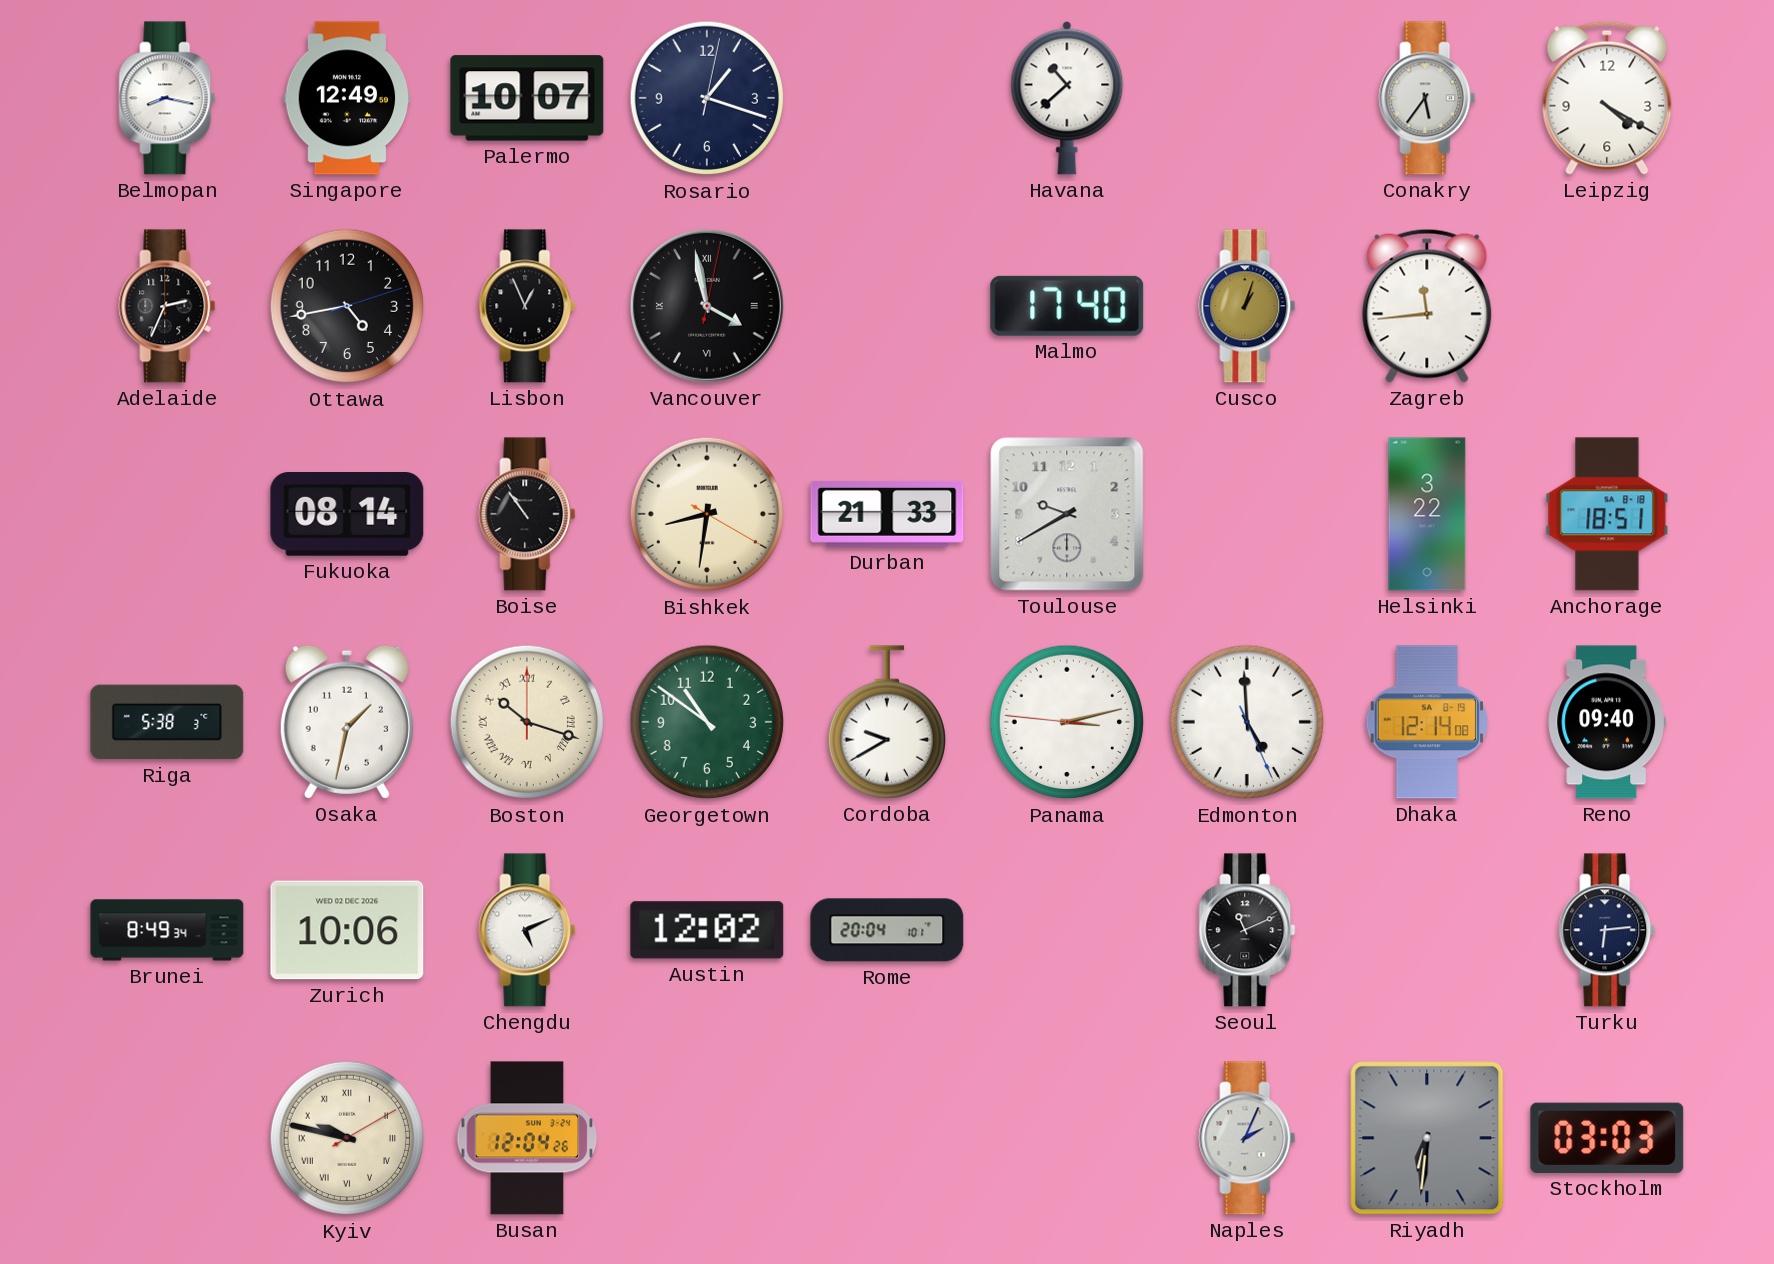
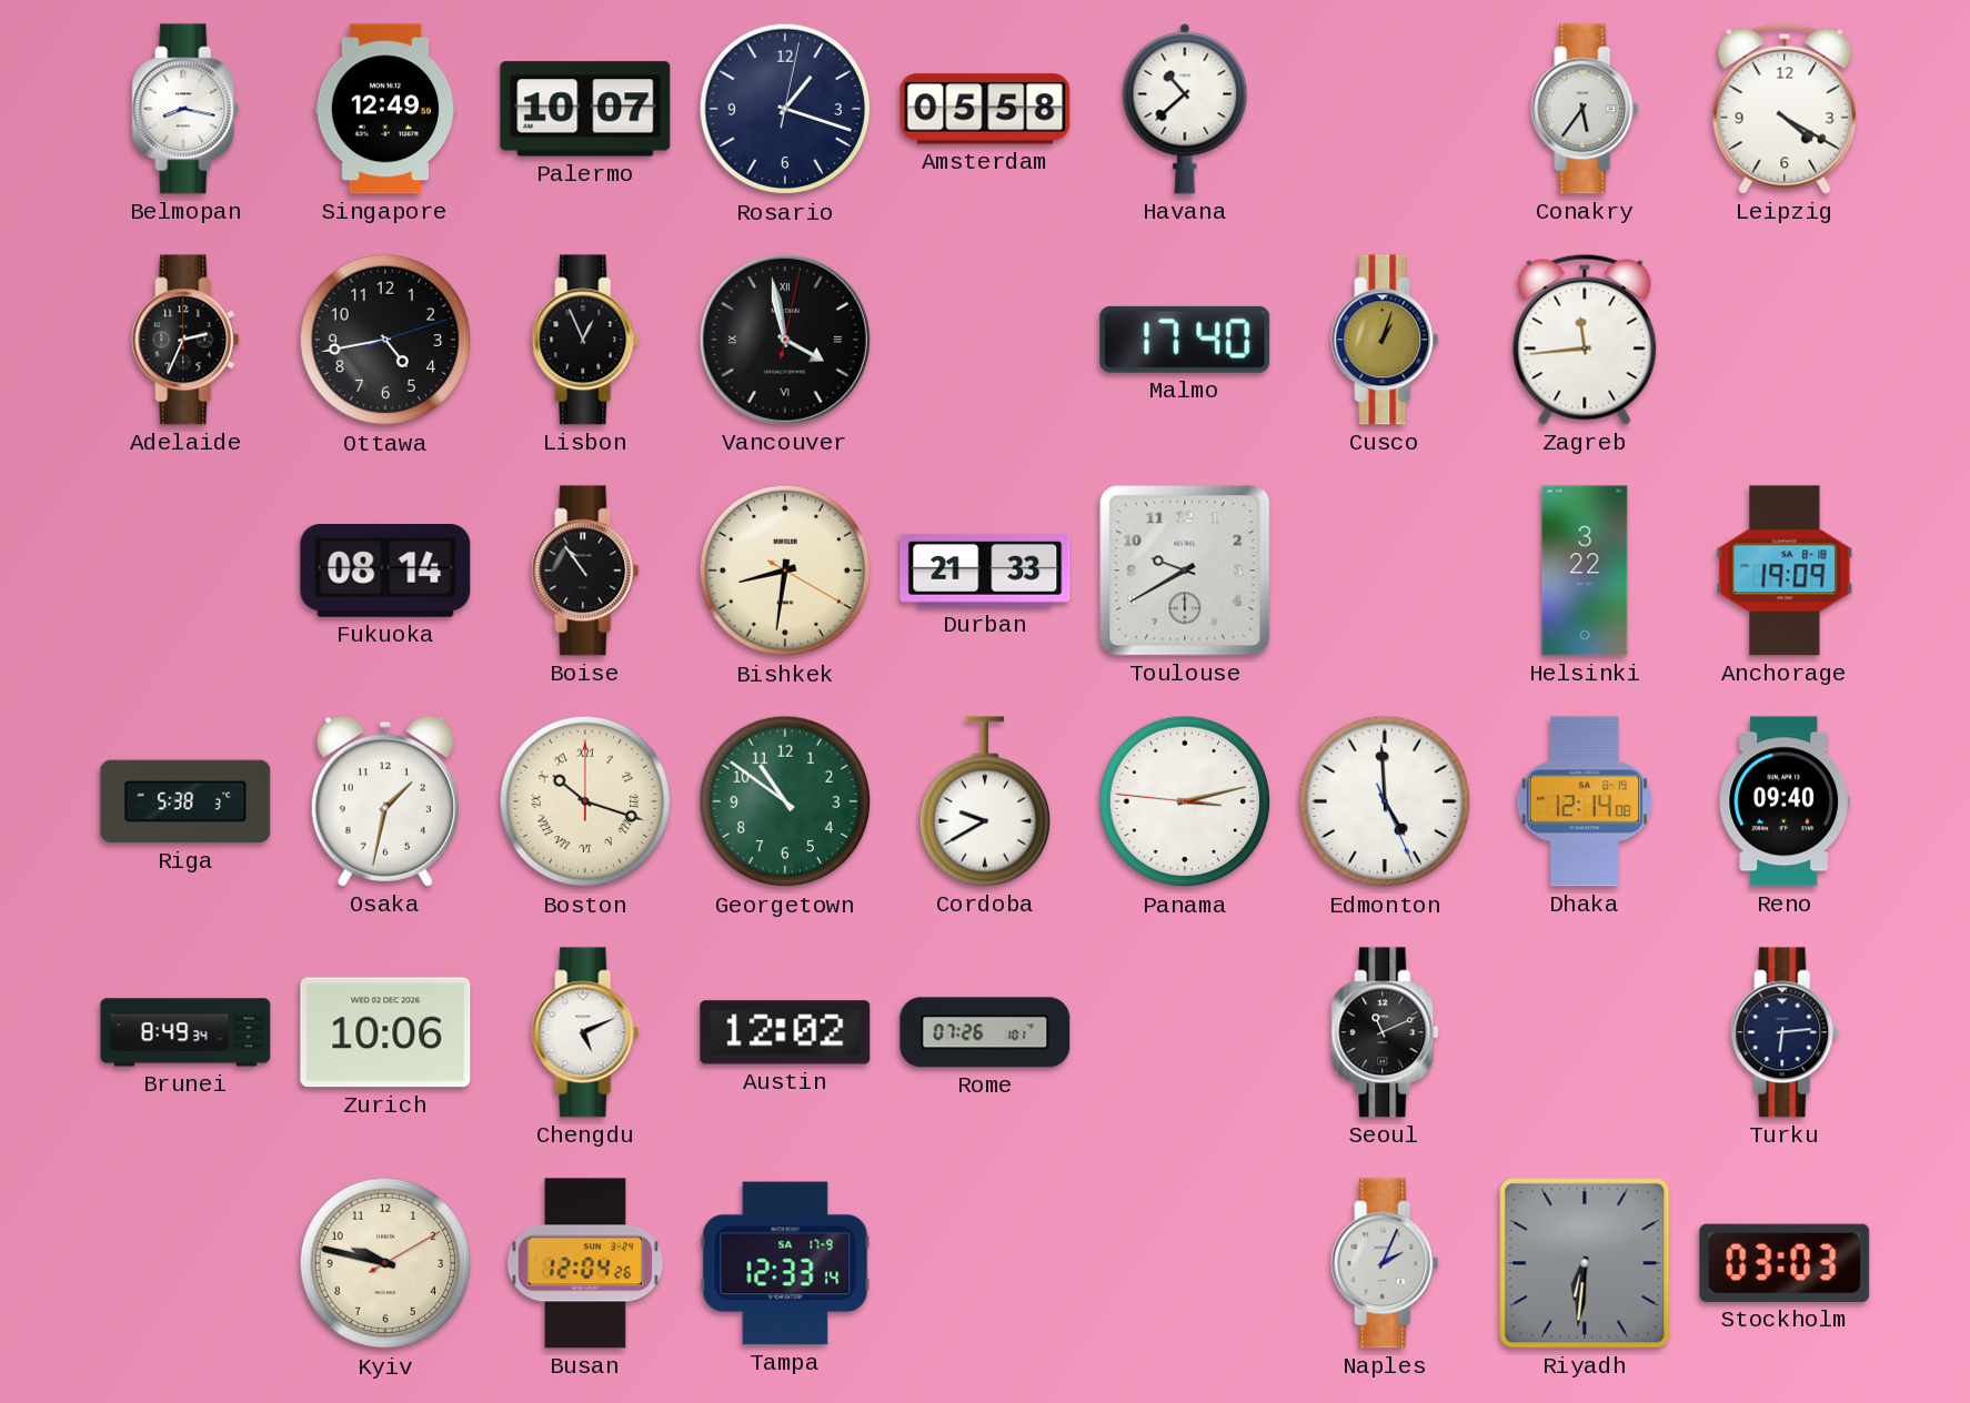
Amsterdam: none -> 05:58 (985, 109)
Anchorage: 18:51 -> 19:09 (1785, 571)
Rome: 20:04 -> 07:26 (985, 1032)
Kyiv numerals: Roman -> Arabic (385, 1263)
Tampa: none -> 12:33 (785, 1263)
